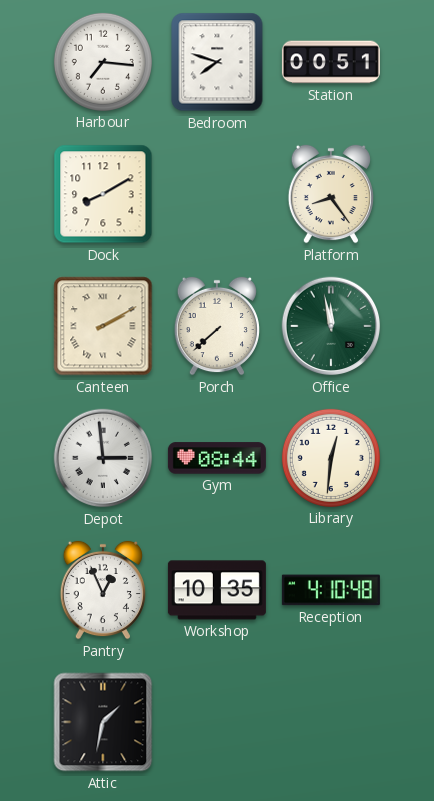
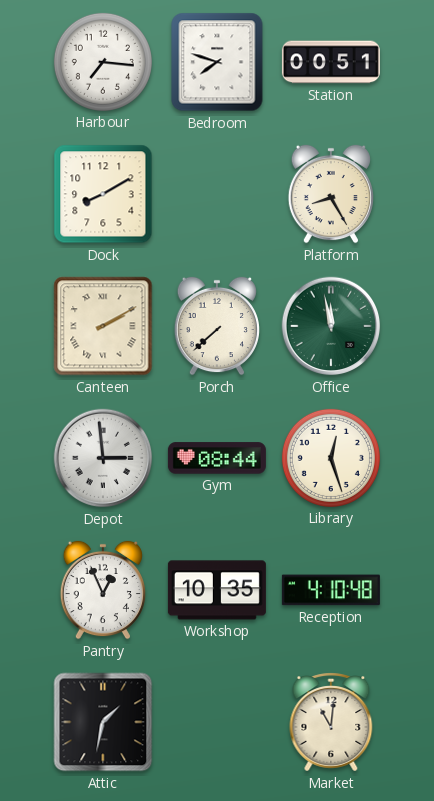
Platform: 8:24 -> 8:25 (331, 194)
Library: 12:31 -> 12:27 (331, 458)
Market: none -> 11:01 (331, 722)
